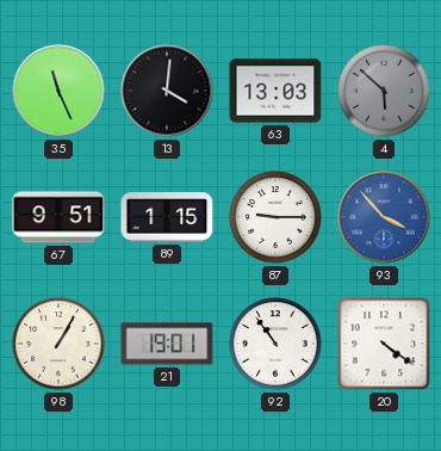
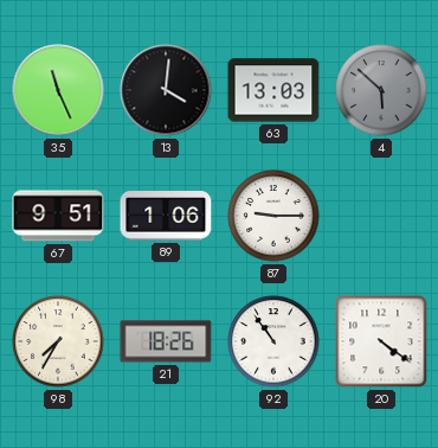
89: 1:15 -> 1:06 (166, 217)
93: 3:53 -> none (384, 217)
98: 1:05 -> 7:35 (58, 341)
21: 19:01 -> 18:26 (166, 341)
